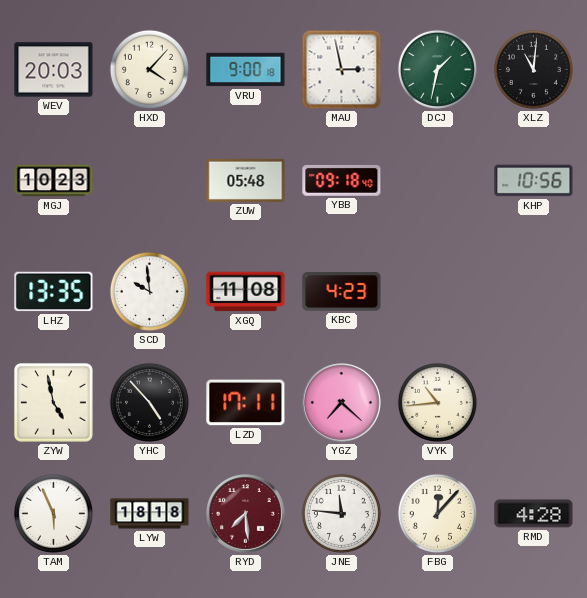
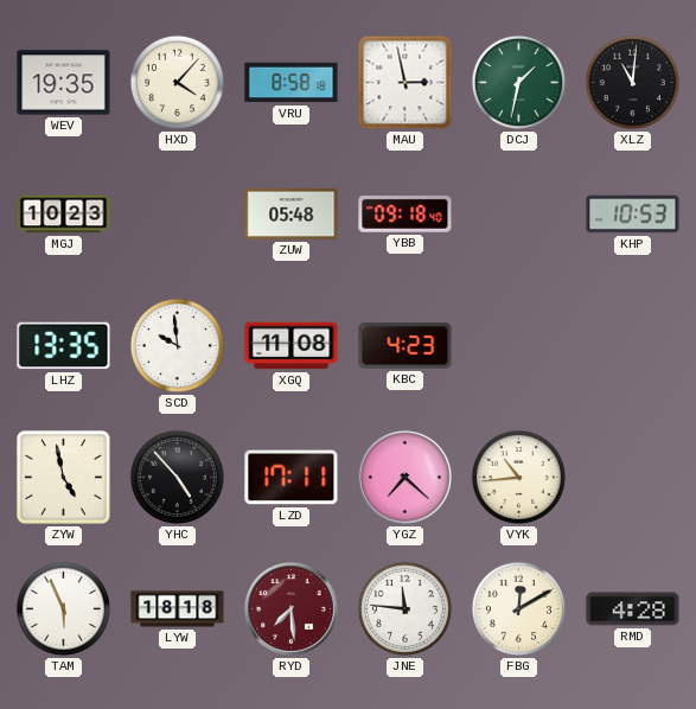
WEV: 20:03 -> 19:35 (64, 83)
VRU: 9:00 -> 8:58 (292, 83)
KHP: 10:56 -> 10:53 (633, 215)
FBG: 12:07 -> 12:10 (518, 608)
